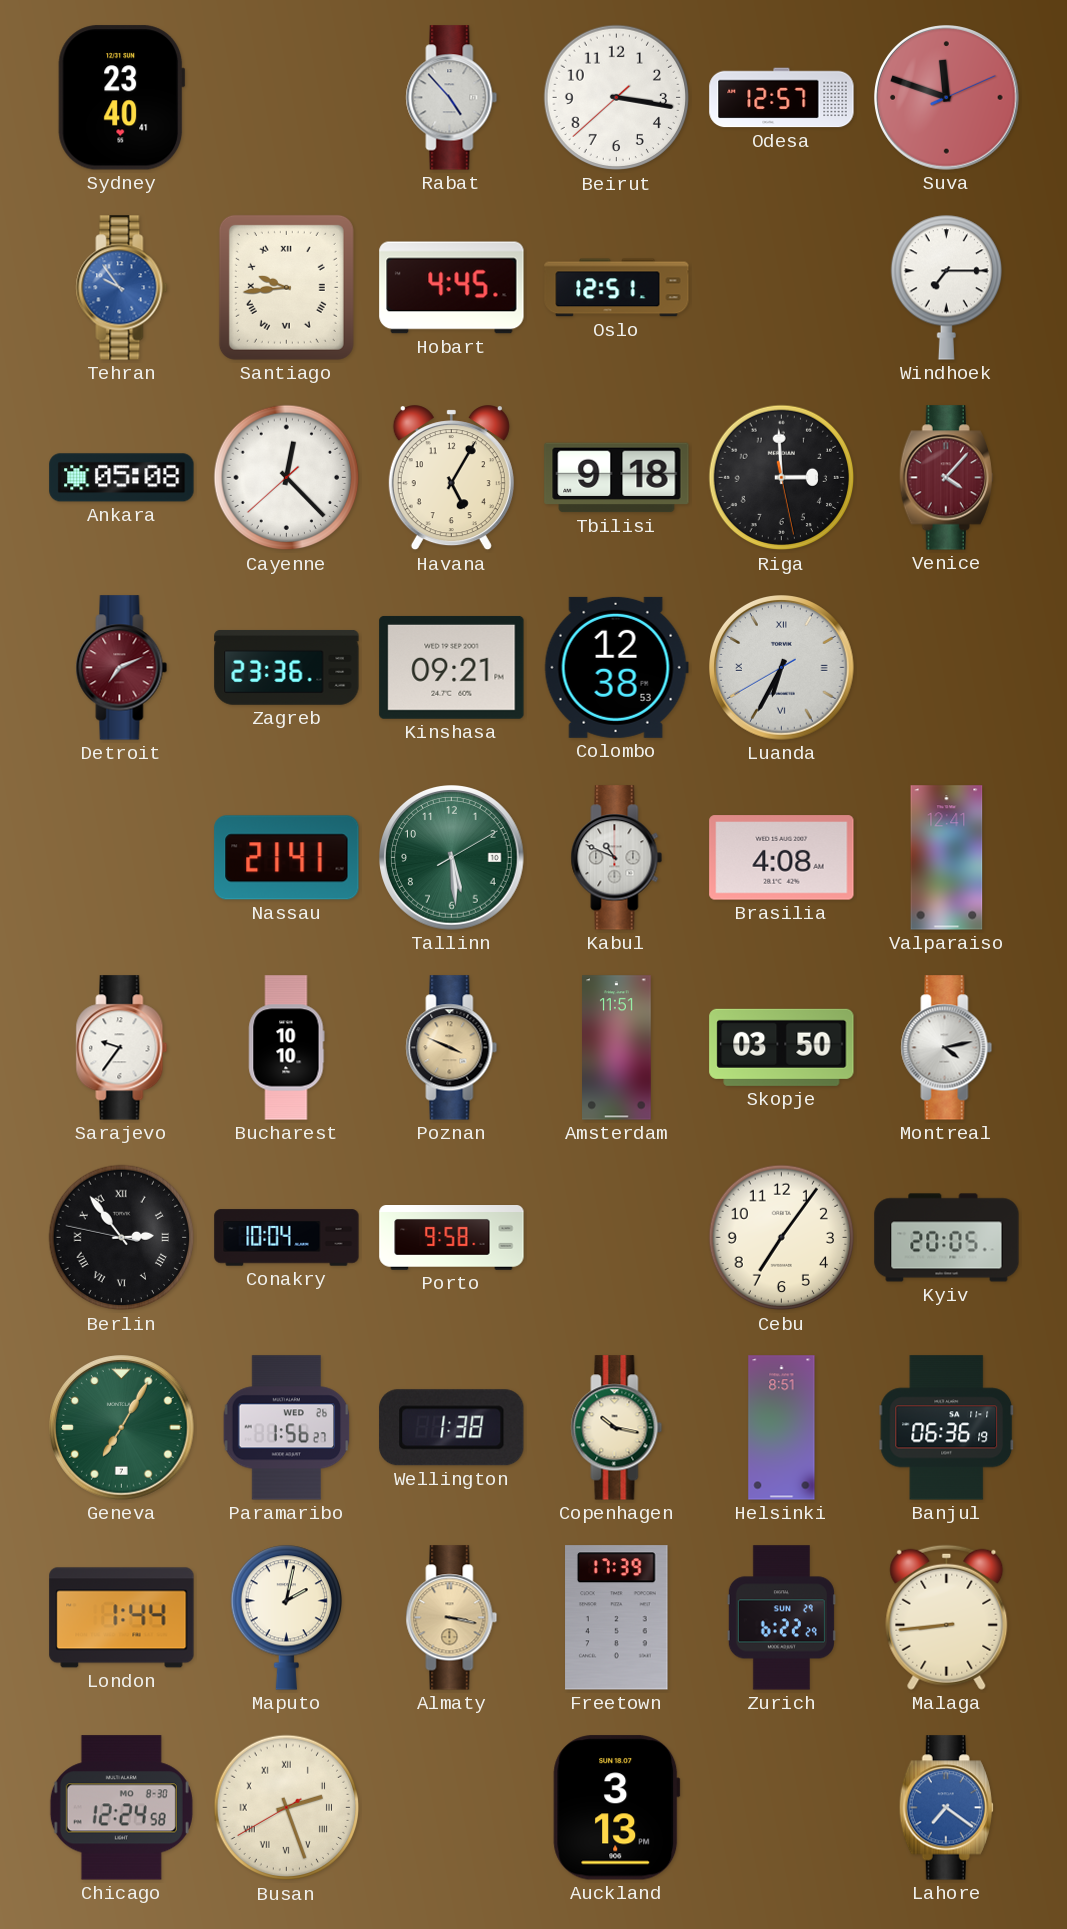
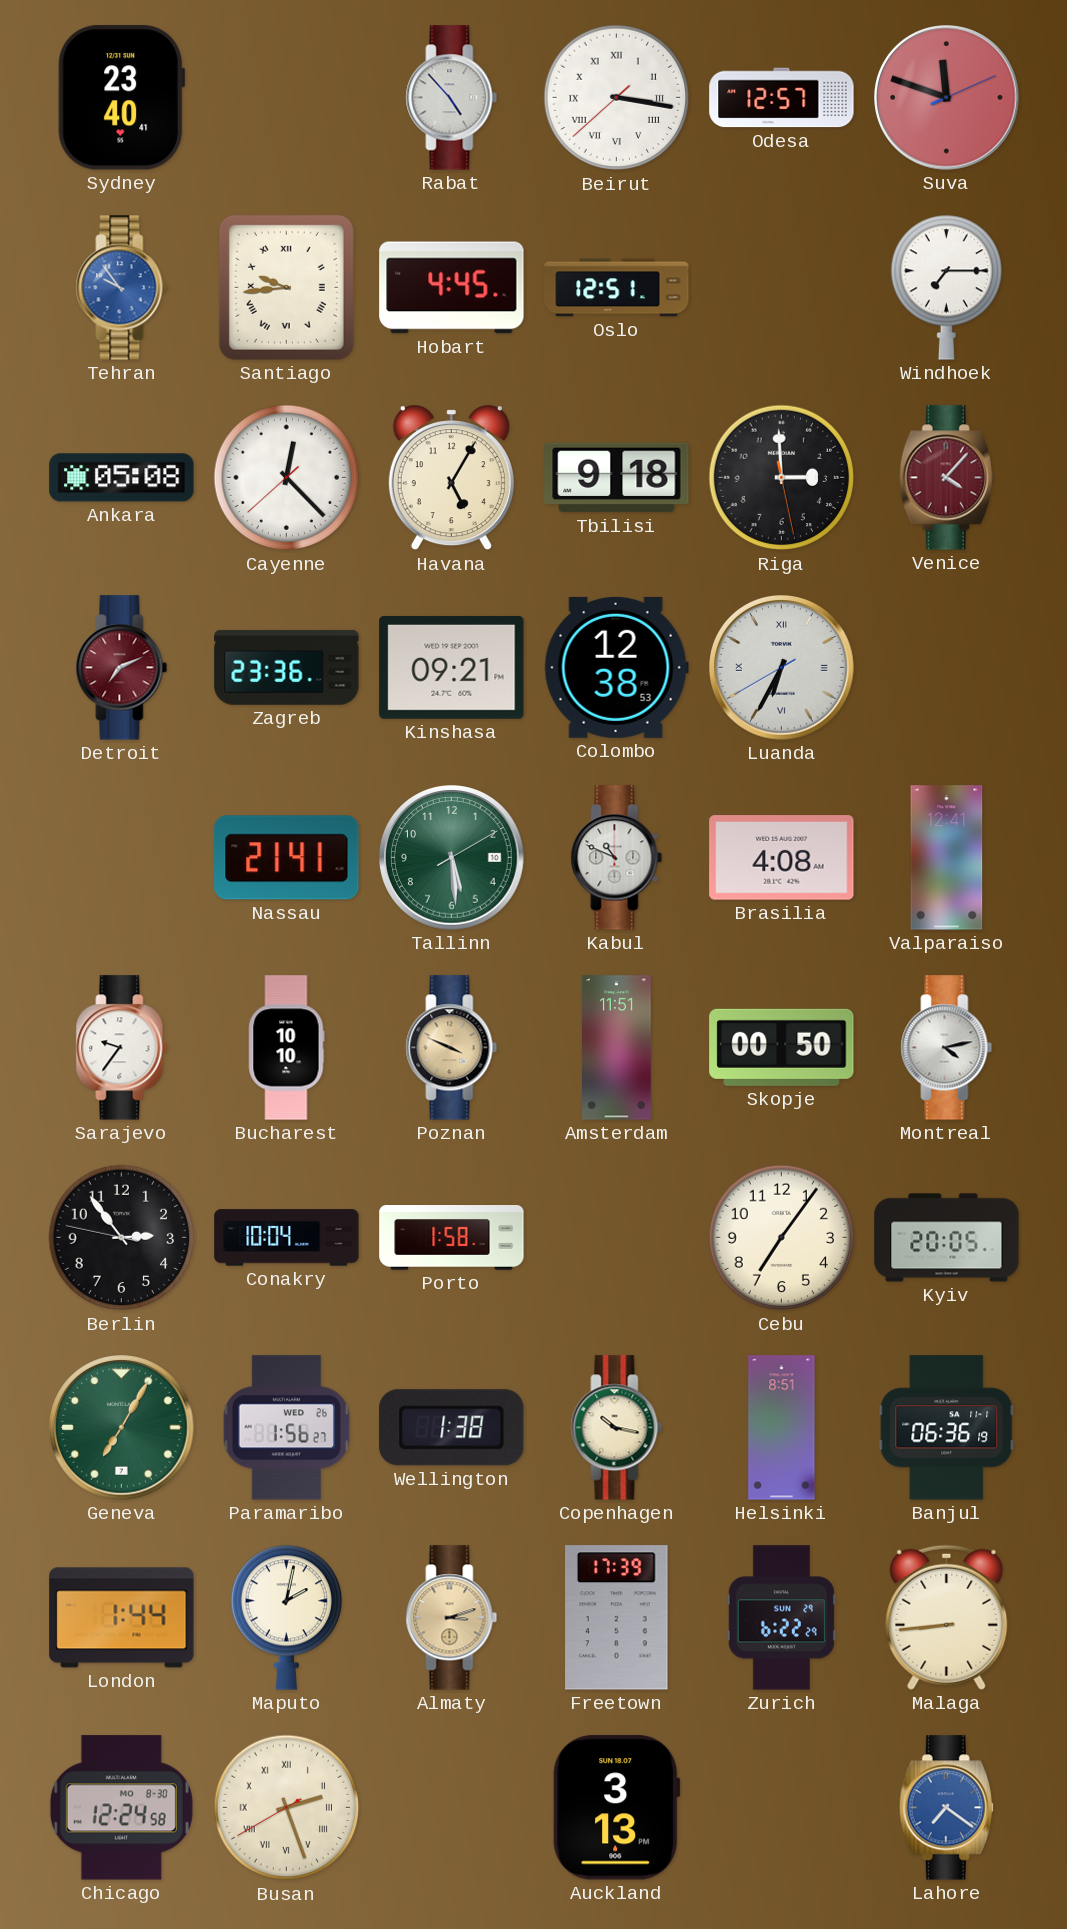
Beirut numerals: Arabic -> Roman (617, 98)
Skopje: 03:50 -> 00:50 (782, 1047)
Berlin numerals: Roman -> Arabic (122, 1238)
Porto: 9:58 -> 1:58 (452, 1238)
Almaty: 3:17 -> 3:12 (452, 1618)
